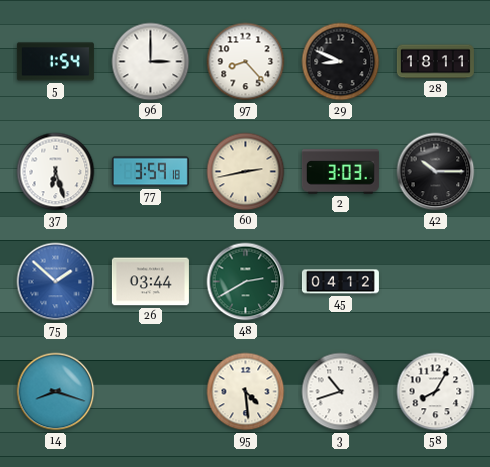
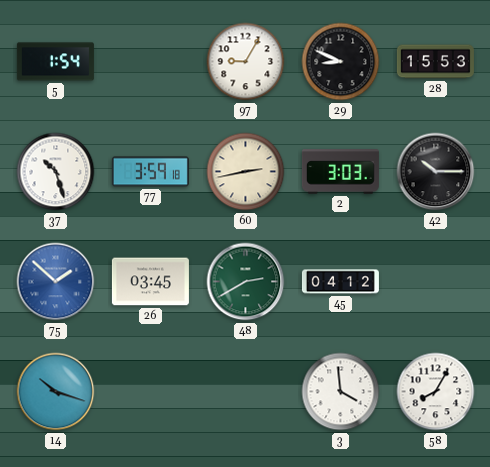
96: 3:00 -> none (151, 62)
97: 8:23 -> 9:05 (246, 62)
28: 18:11 -> 15:53 (435, 62)
37: 6:27 -> 10:27 (56, 172)
26: 03:44 -> 03:45 (150, 282)
14: 8:18 -> 10:18 (56, 392)
95: 4:29 -> none (246, 392)
3: 10:42 -> 3:59 (341, 392)
